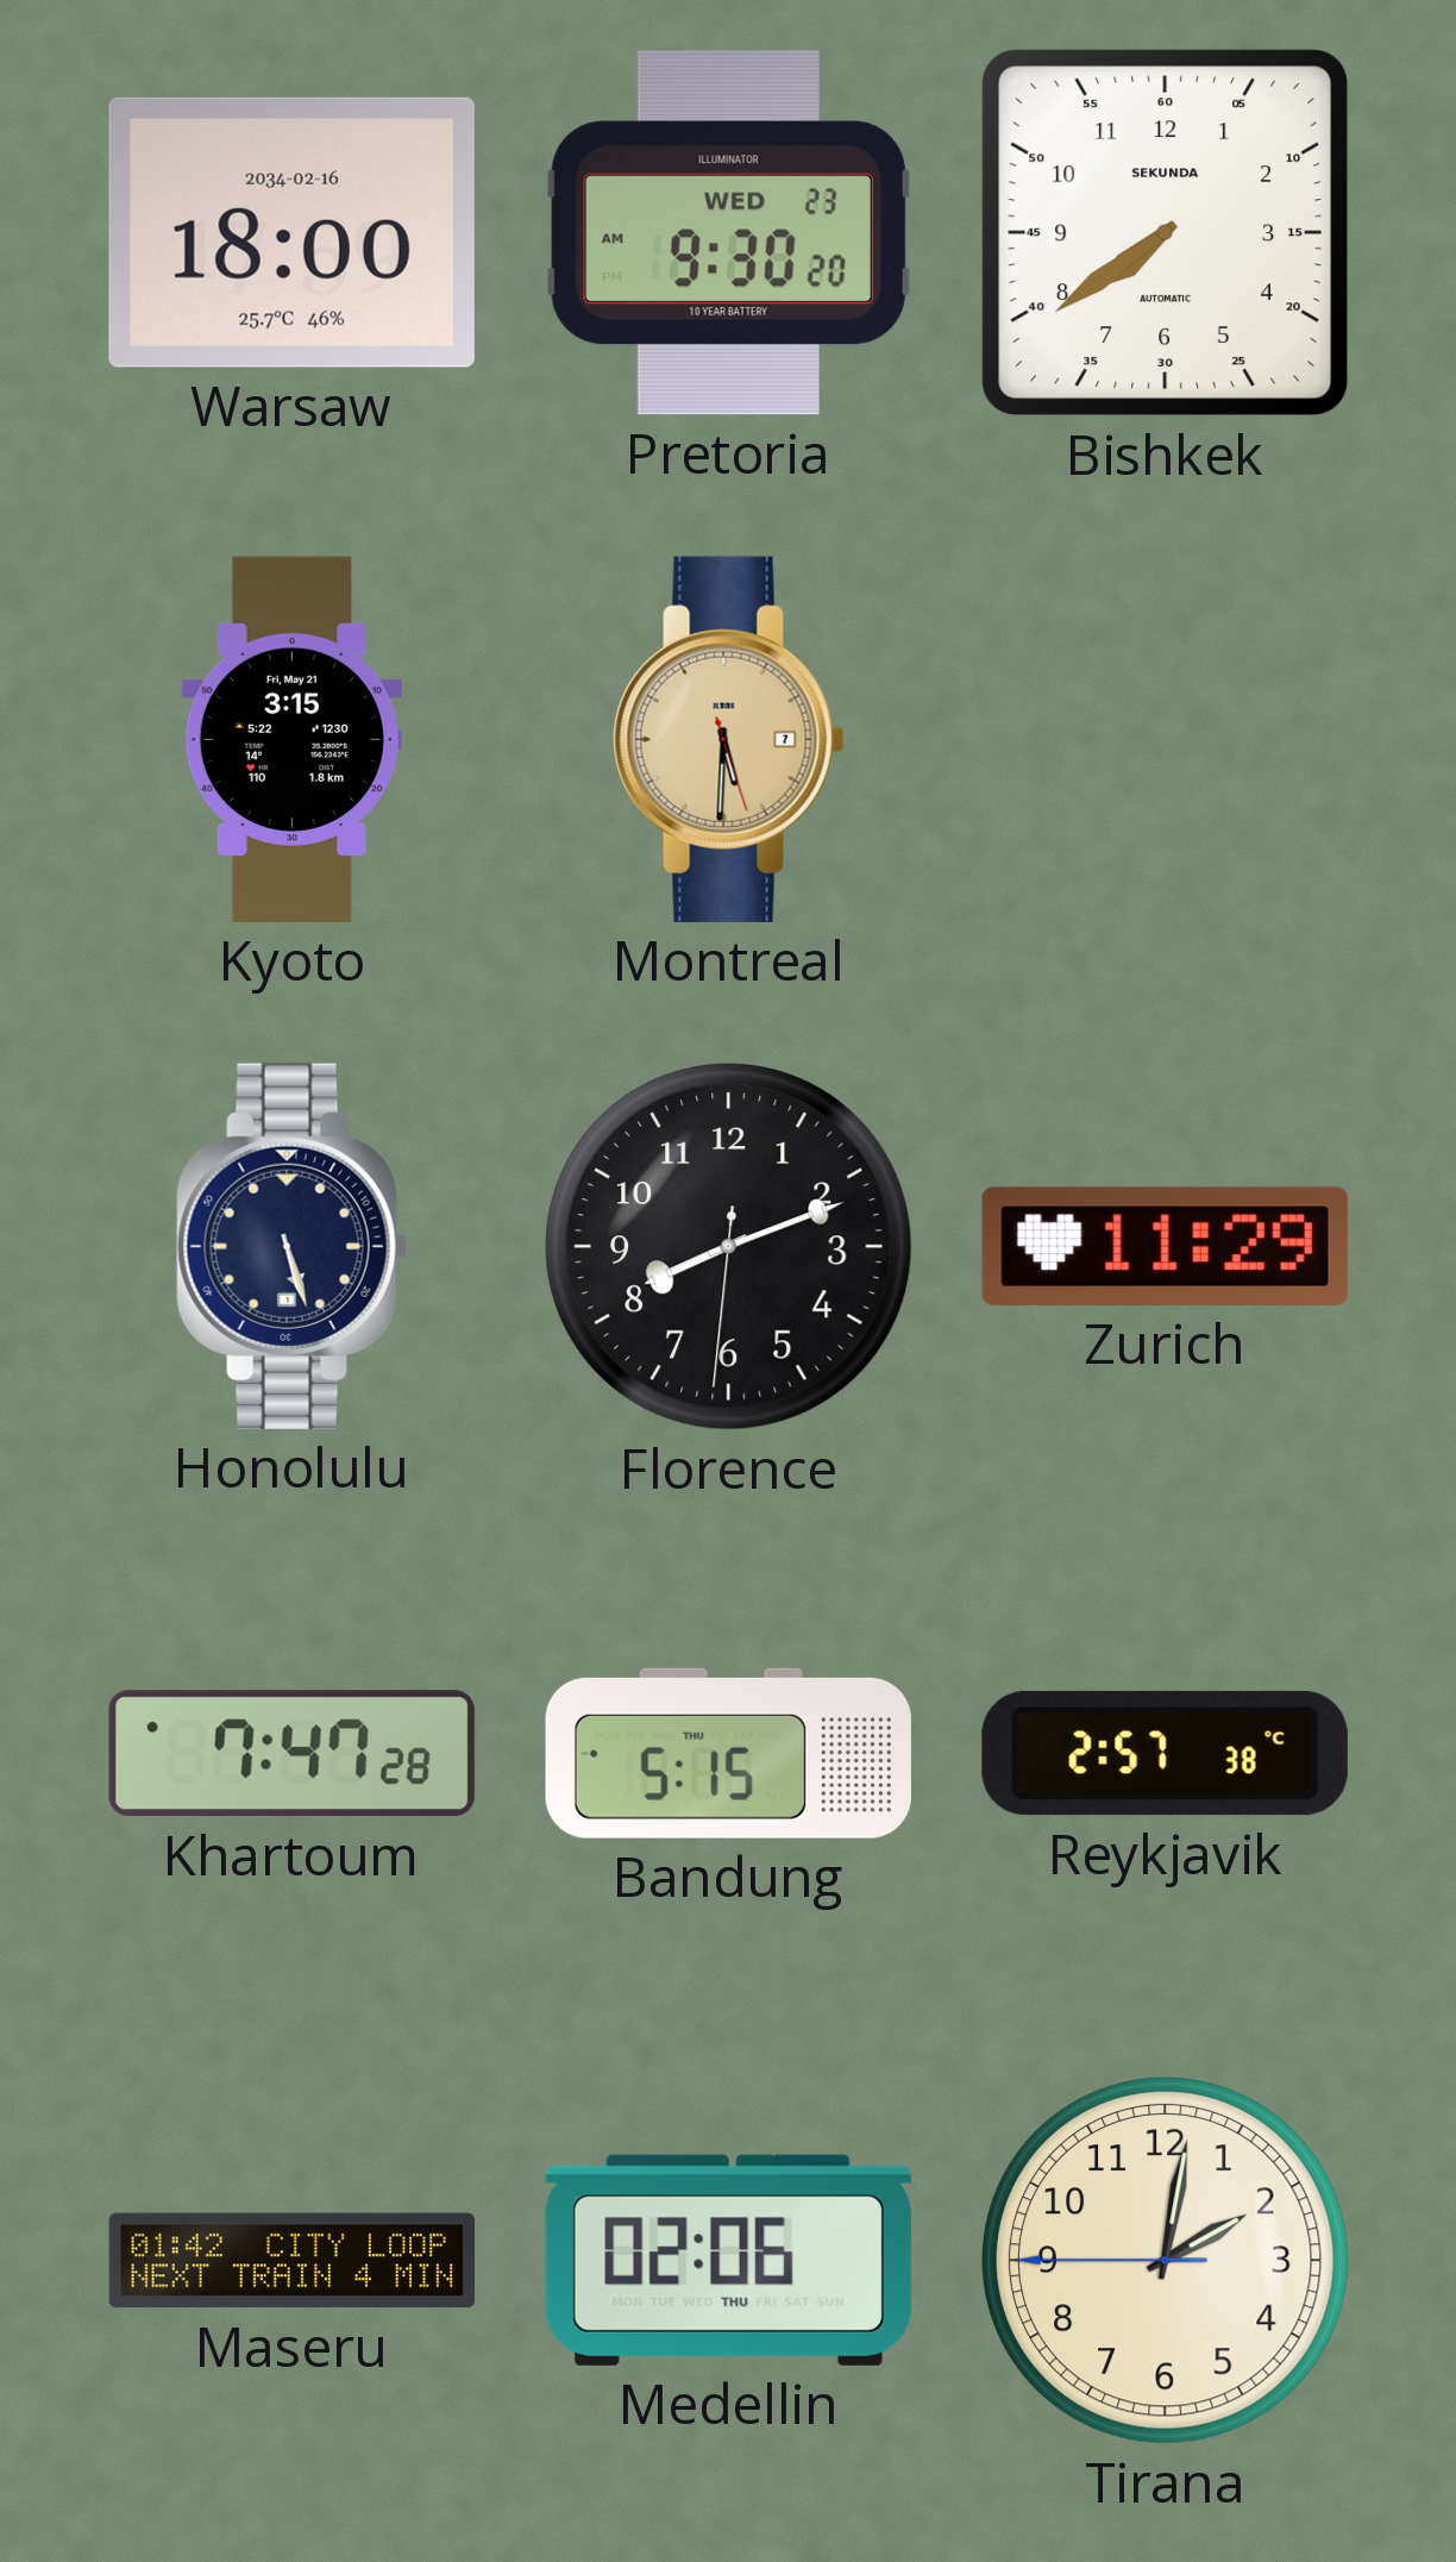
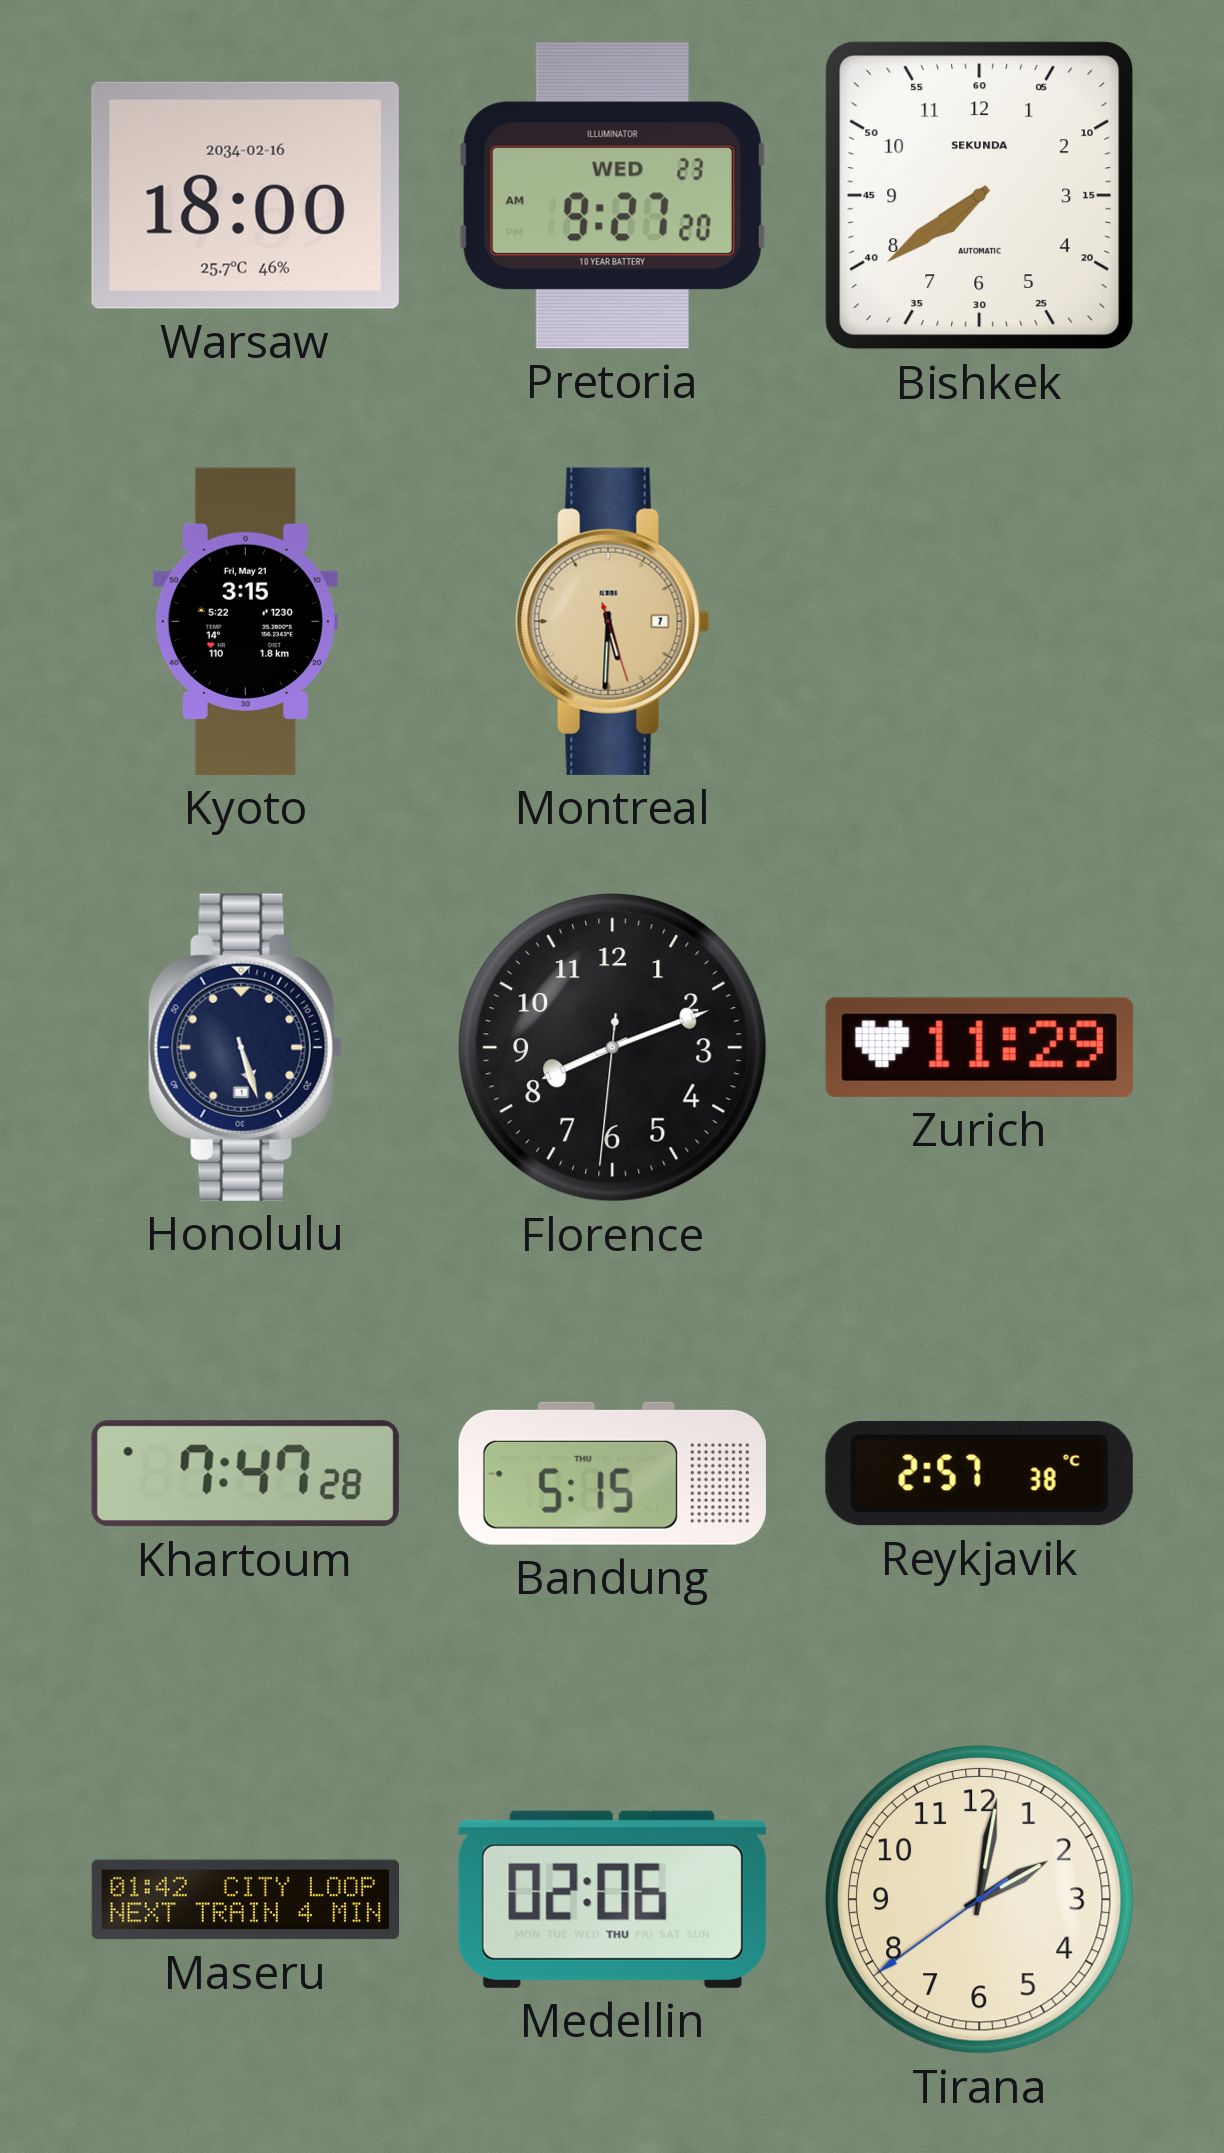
Pretoria: 9:30 -> 9:27 (612, 196)
Tirana: 2:01:45 -> 2:01:39 (979, 1899)
